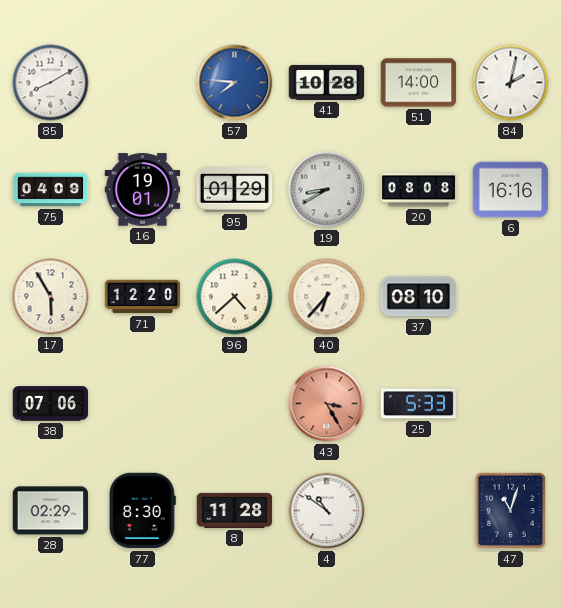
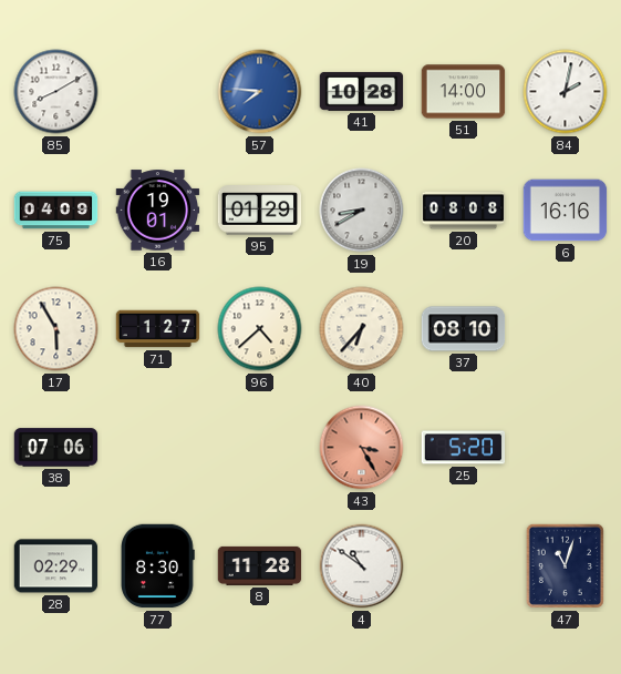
71: 12:20 -> 1:27 (158, 329)
25: 5:33 -> 5:20 (464, 448)
